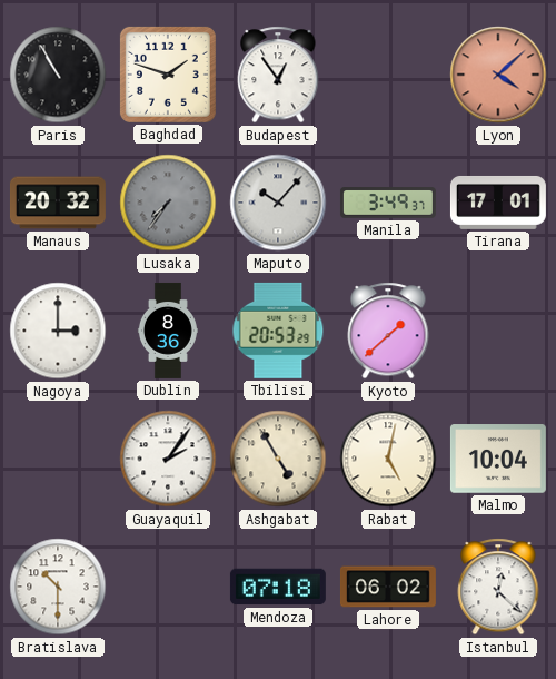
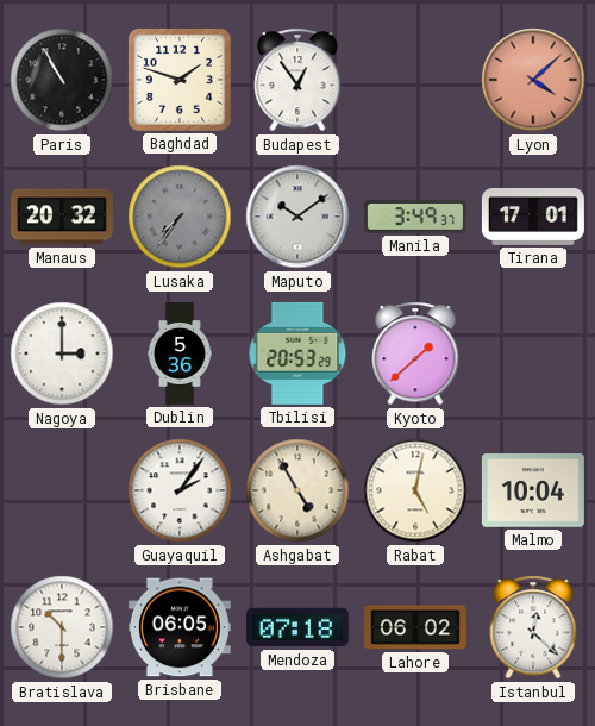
Maputo: 10:07 -> 10:09 (297, 217)
Dublin: 8:36 -> 5:36 (180, 353)
Brisbane: none -> 06:05 (180, 627)
